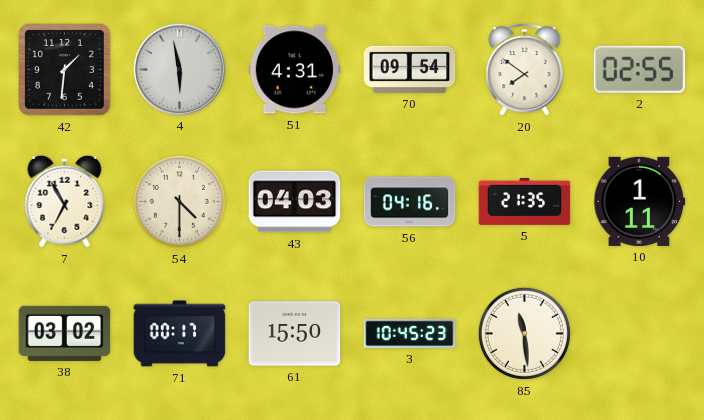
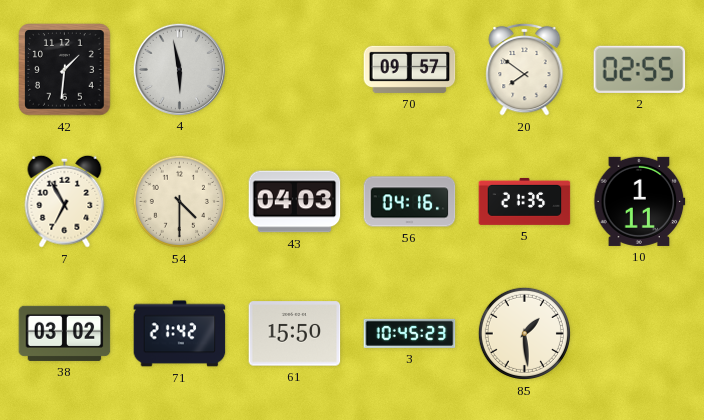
51: 4:31 -> none (295, 70)
70: 09:54 -> 09:57 (410, 69)
71: 00:17 -> 21:42 (180, 334)
85: 11:29 -> 1:29 (524, 333)
